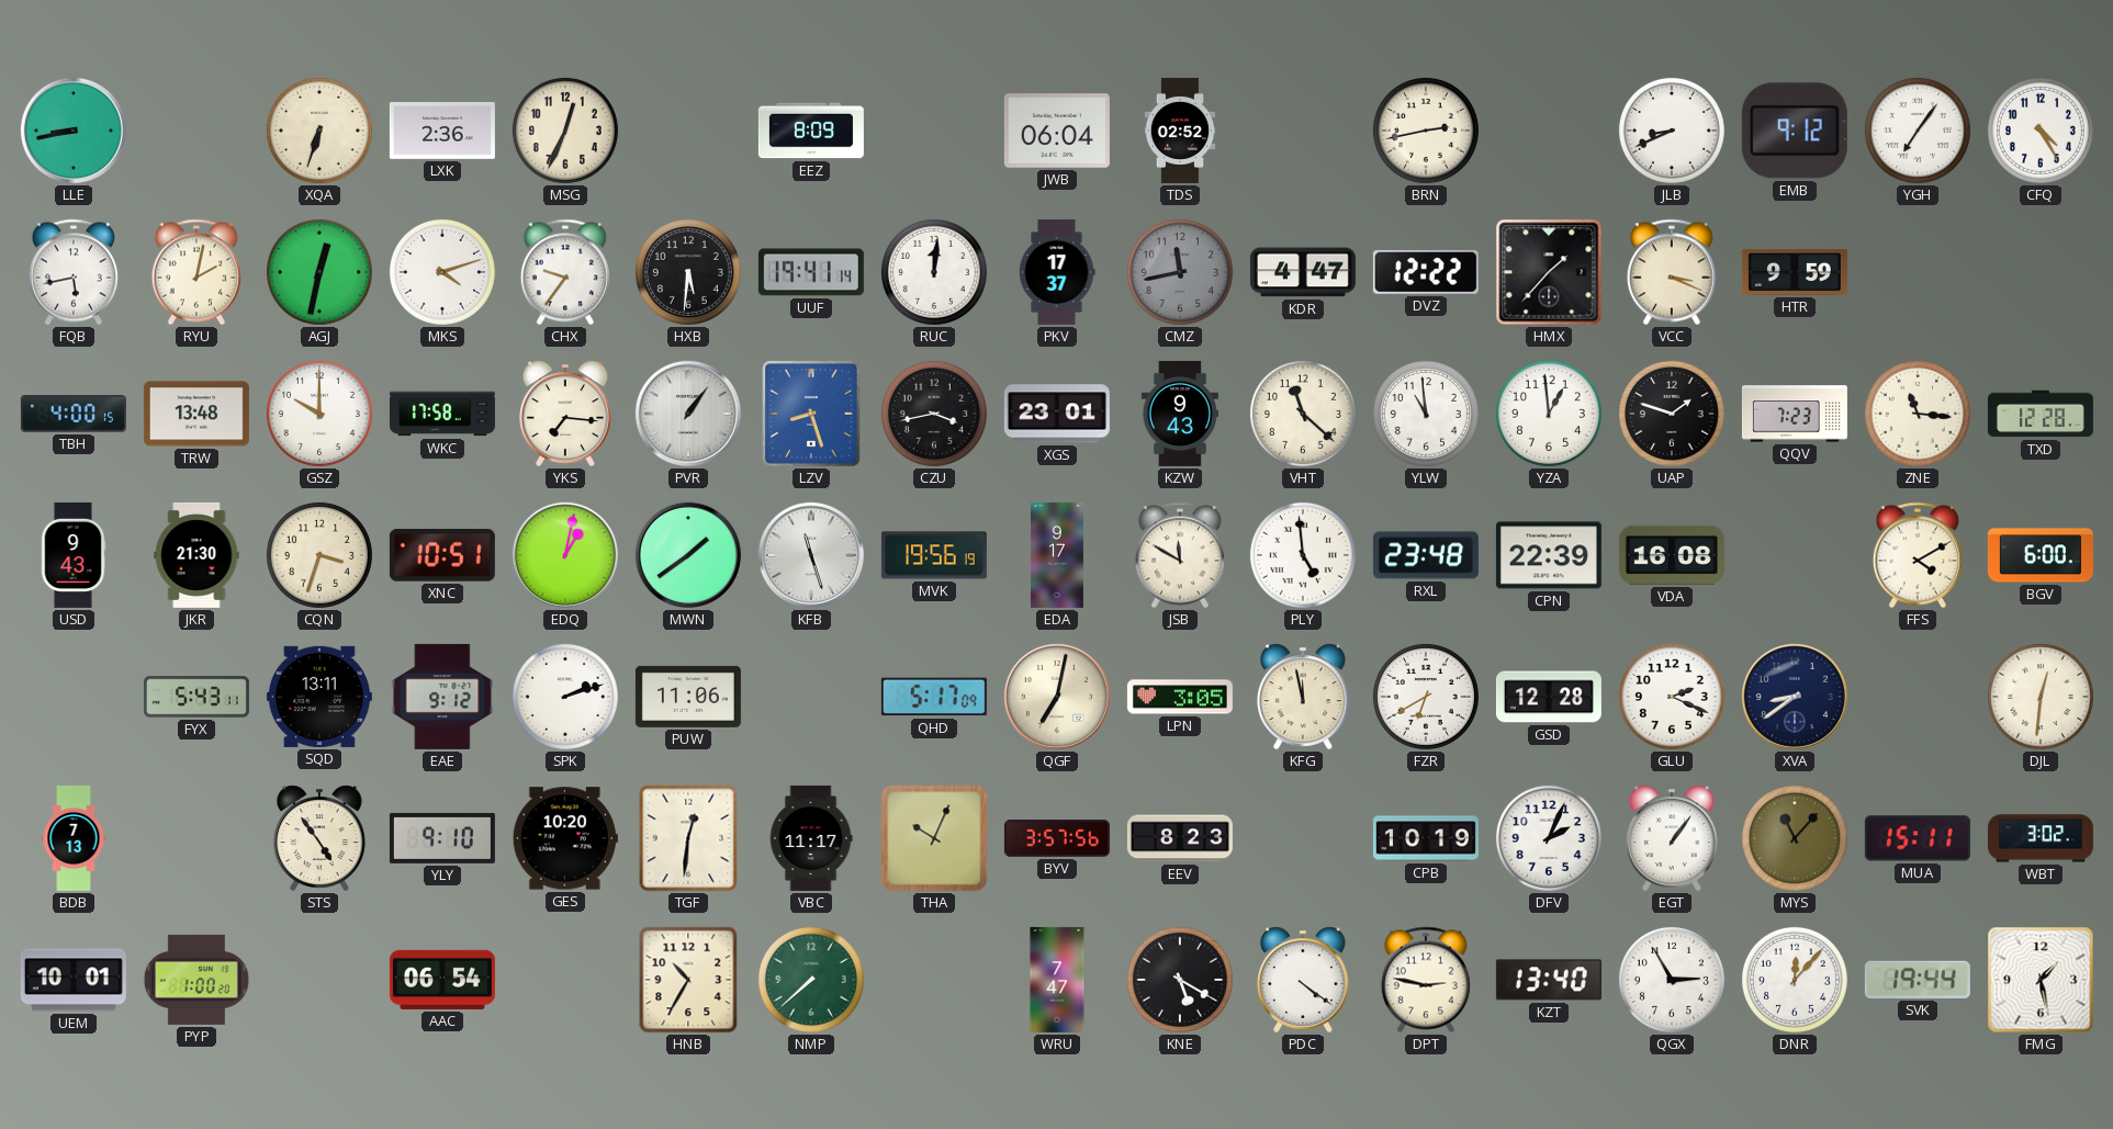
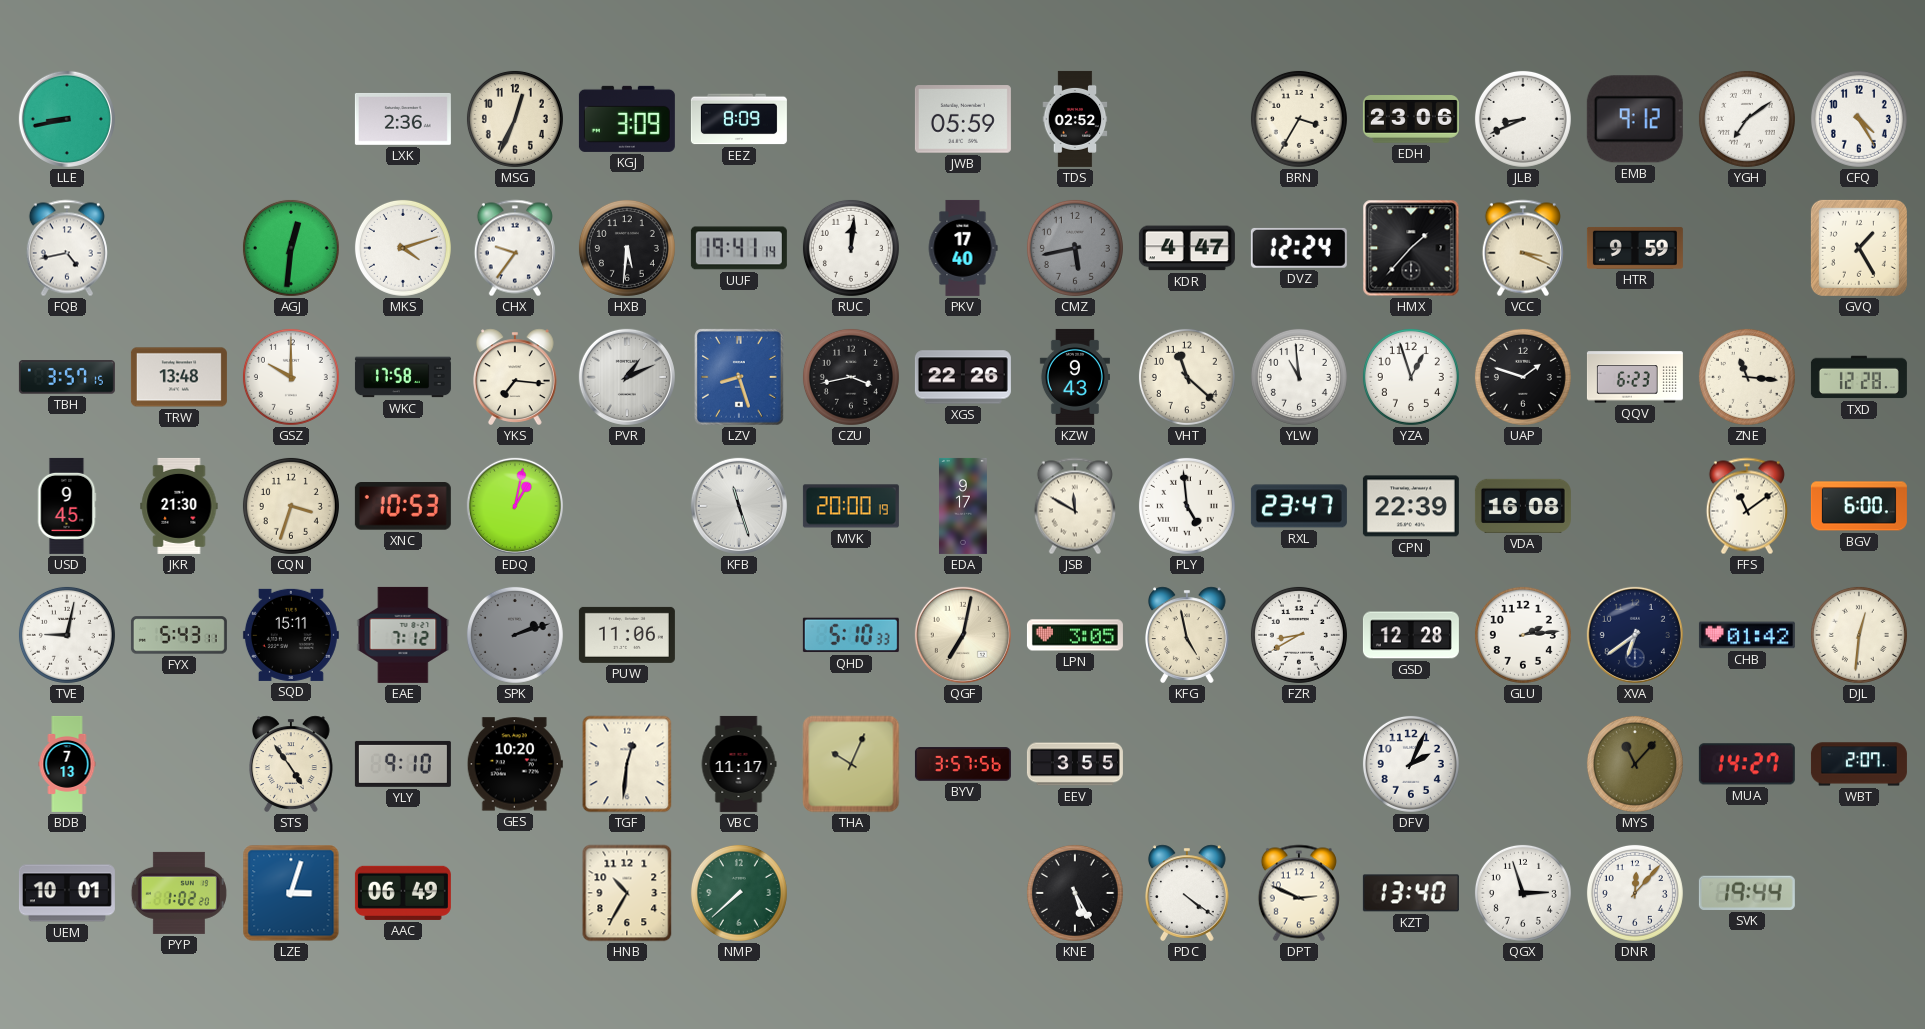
XQA: 6:33 -> none (319, 131)
KGJ: none -> 3:09 (627, 119)
JWB: 06:04 -> 05:59 (963, 119)
BRN: 2:43 -> 3:35 (1299, 119)
EDH: none -> 23:06 (1411, 120)
YGH: 7:06 -> 7:09 (1747, 119)
FQB: 5:43 -> 4:43 (67, 248)
RYU: 2:02 -> none (196, 272)
AGJ: 12:32 -> 12:31 (291, 248)
PKV: 17:37 -> 17:40 (963, 248)
CMZ: 11:43 -> 5:43 (1075, 248)
DVZ: 12:22 -> 12:24 (1299, 248)
GVQ: none -> 1:25 (1859, 248)
TBH: 4:00 -> 3:57 (67, 377)
PVR: 1:06 -> 1:11 (627, 377)
XGS: 23:01 -> 22:26 (963, 377)
YZA: 12:59 -> 12:57 (1411, 377)
QQV: 7:23 -> 6:23 (1635, 377)
USD: 9:43 -> 9:45 (67, 506)
XNC: 10:51 -> 10:53 (403, 507)
MWN: 1:39 -> none (688, 555)
MVK: 19:56 -> 20:00 (851, 506)
RXL: 23:48 -> 23:47 (1299, 506)
FFS: 4:10 -> 11:09 (1747, 506)
TVE: none -> 9:02 (67, 635)
SQD: 13:11 -> 15:11 (291, 635)
EAE: 9:12 -> 7:12 (403, 635)
SPK dial: white -> grey (515, 635)
QHD: 5:17 -> 5:10 (851, 635)
KFG: 11:58 -> 4:58 (1188, 635)
FZR: 6:40 -> 8:40 (1299, 635)
GLU: 2:19 -> 2:14 (1523, 635)
XVA: 8:39 -> 6:39 (1635, 635)
CHB: none -> 01:42 (1747, 635)
EEV: 8:23 -> 3:55 (1075, 764)
CPB: 10:19 -> none (1426, 838)
EGT: 1:06 -> none (1673, 838)
MUA: 15:11 -> 14:27 (1747, 764)
WBT: 3:02 -> 2:07 (1859, 764)
PYP: 1:00 -> 1:02 (179, 893)
LZE: none -> 3:03 (291, 893)
AAC: 06:54 -> 06:49 (403, 893)
WRU: 7:47 -> none (1057, 980)
KNE: 5:20 -> 5:25 (1075, 893)
DPT: 2:47 -> 2:49 (1299, 893)
QGX: 2:55 -> 2:57 (1523, 893)
FMG: 1:28 -> none (2041, 980)
